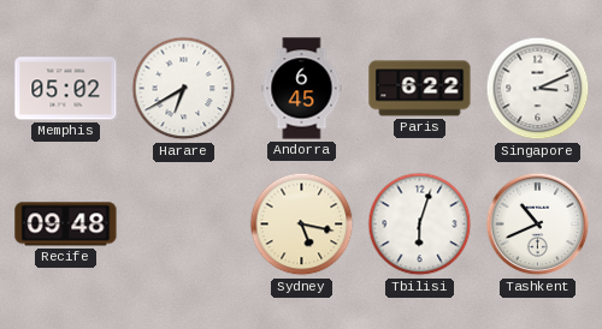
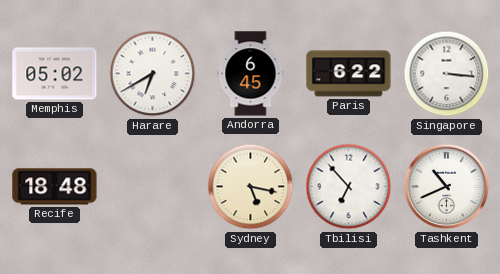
Singapore: 3:11 -> 3:16 (447, 74)
Recife: 09:48 -> 18:48 (55, 187)
Tbilisi: 6:03 -> 6:53 (349, 187)
